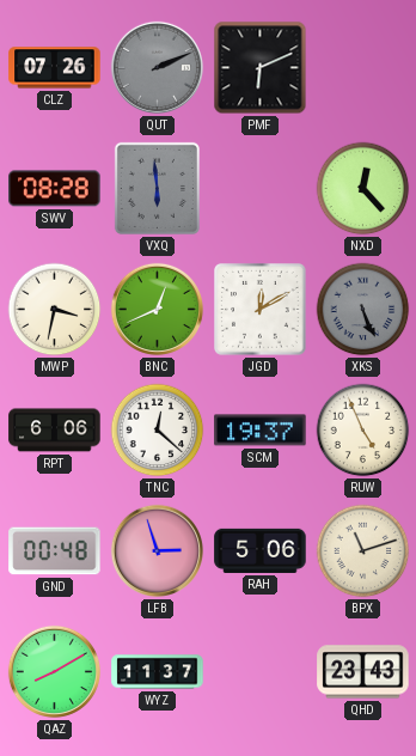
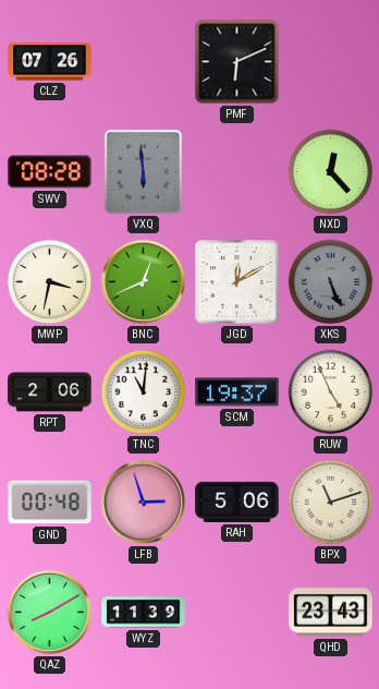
QUT: 2:11 -> none (157, 67)
RPT: 6:06 -> 2:06 (50, 392)
TNC: 12:22 -> 11:01 (144, 392)
WYZ: 11:37 -> 11:39 (144, 613)
